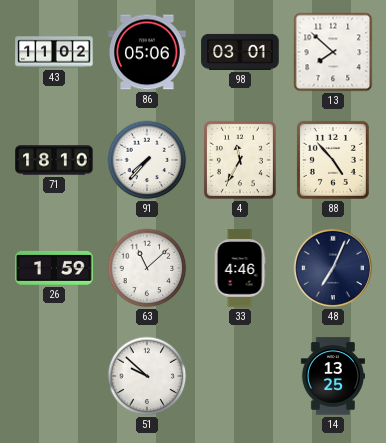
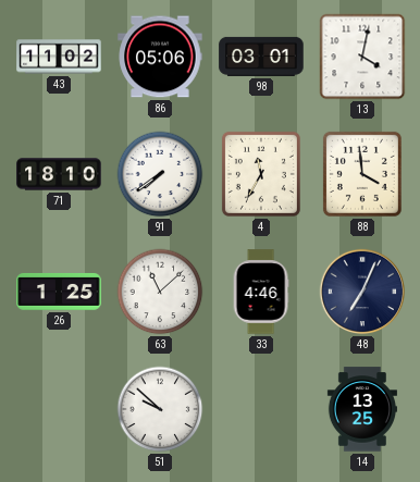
13: 7:52 -> 4:02 (362, 57)
91: 7:37 -> 7:39 (160, 174)
88: 4:53 -> 3:59 (362, 174)
26: 1:59 -> 1:25 (59, 292)
